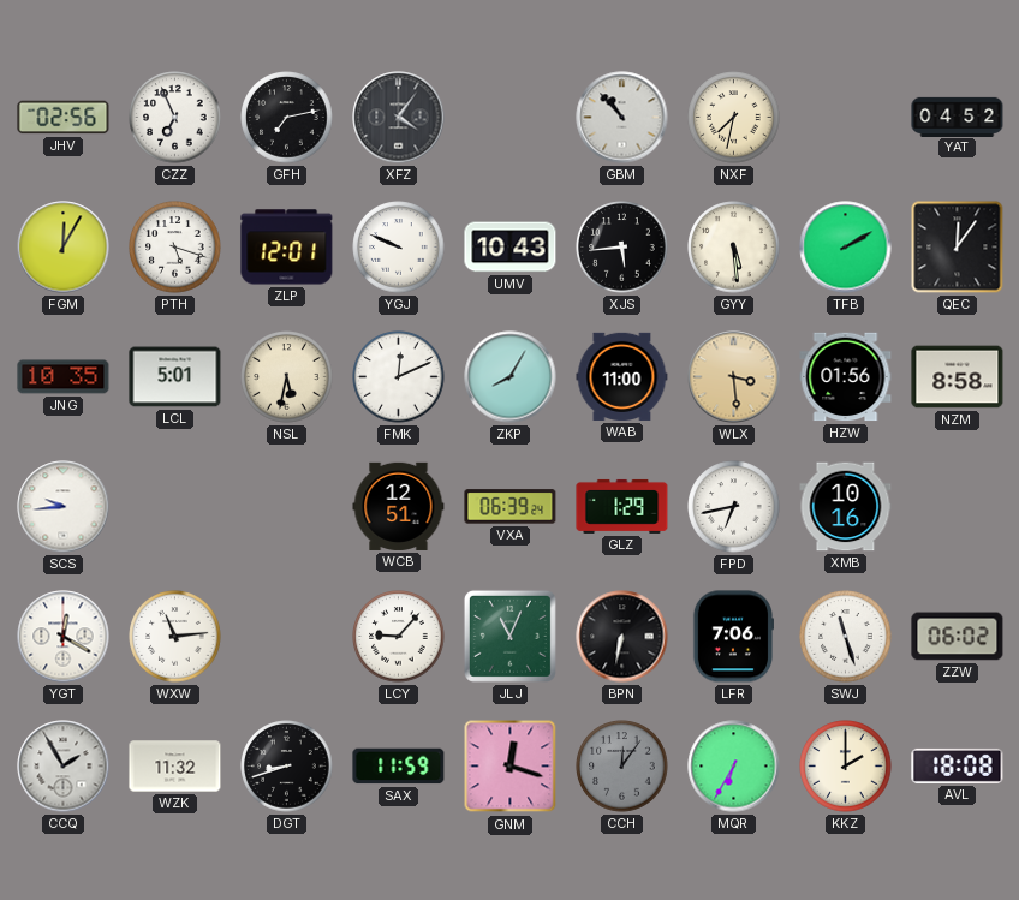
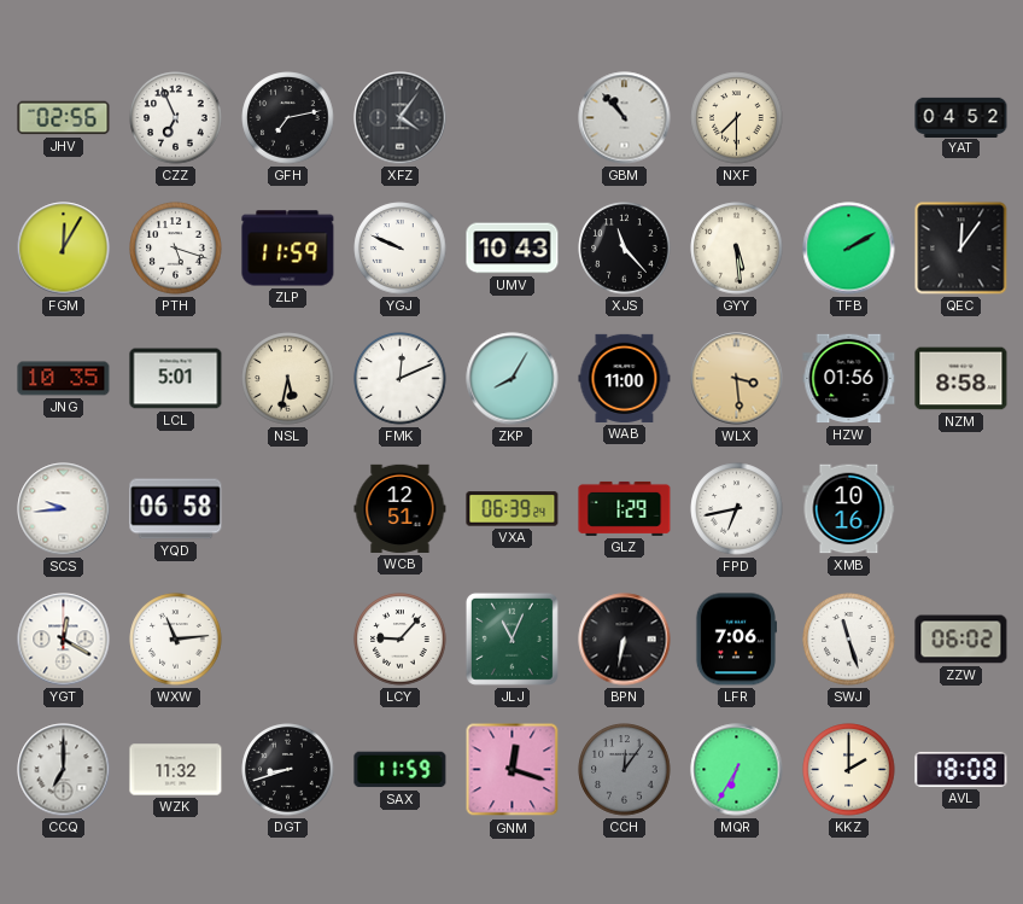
NXF: 7:32 -> 7:30 (737, 118)
ZLP: 12:01 -> 11:59 (288, 249)
XJS: 5:44 -> 11:23 (625, 249)
YQD: none -> 06:58 (176, 509)
CCQ: 1:55 -> 7:00 (64, 770)
